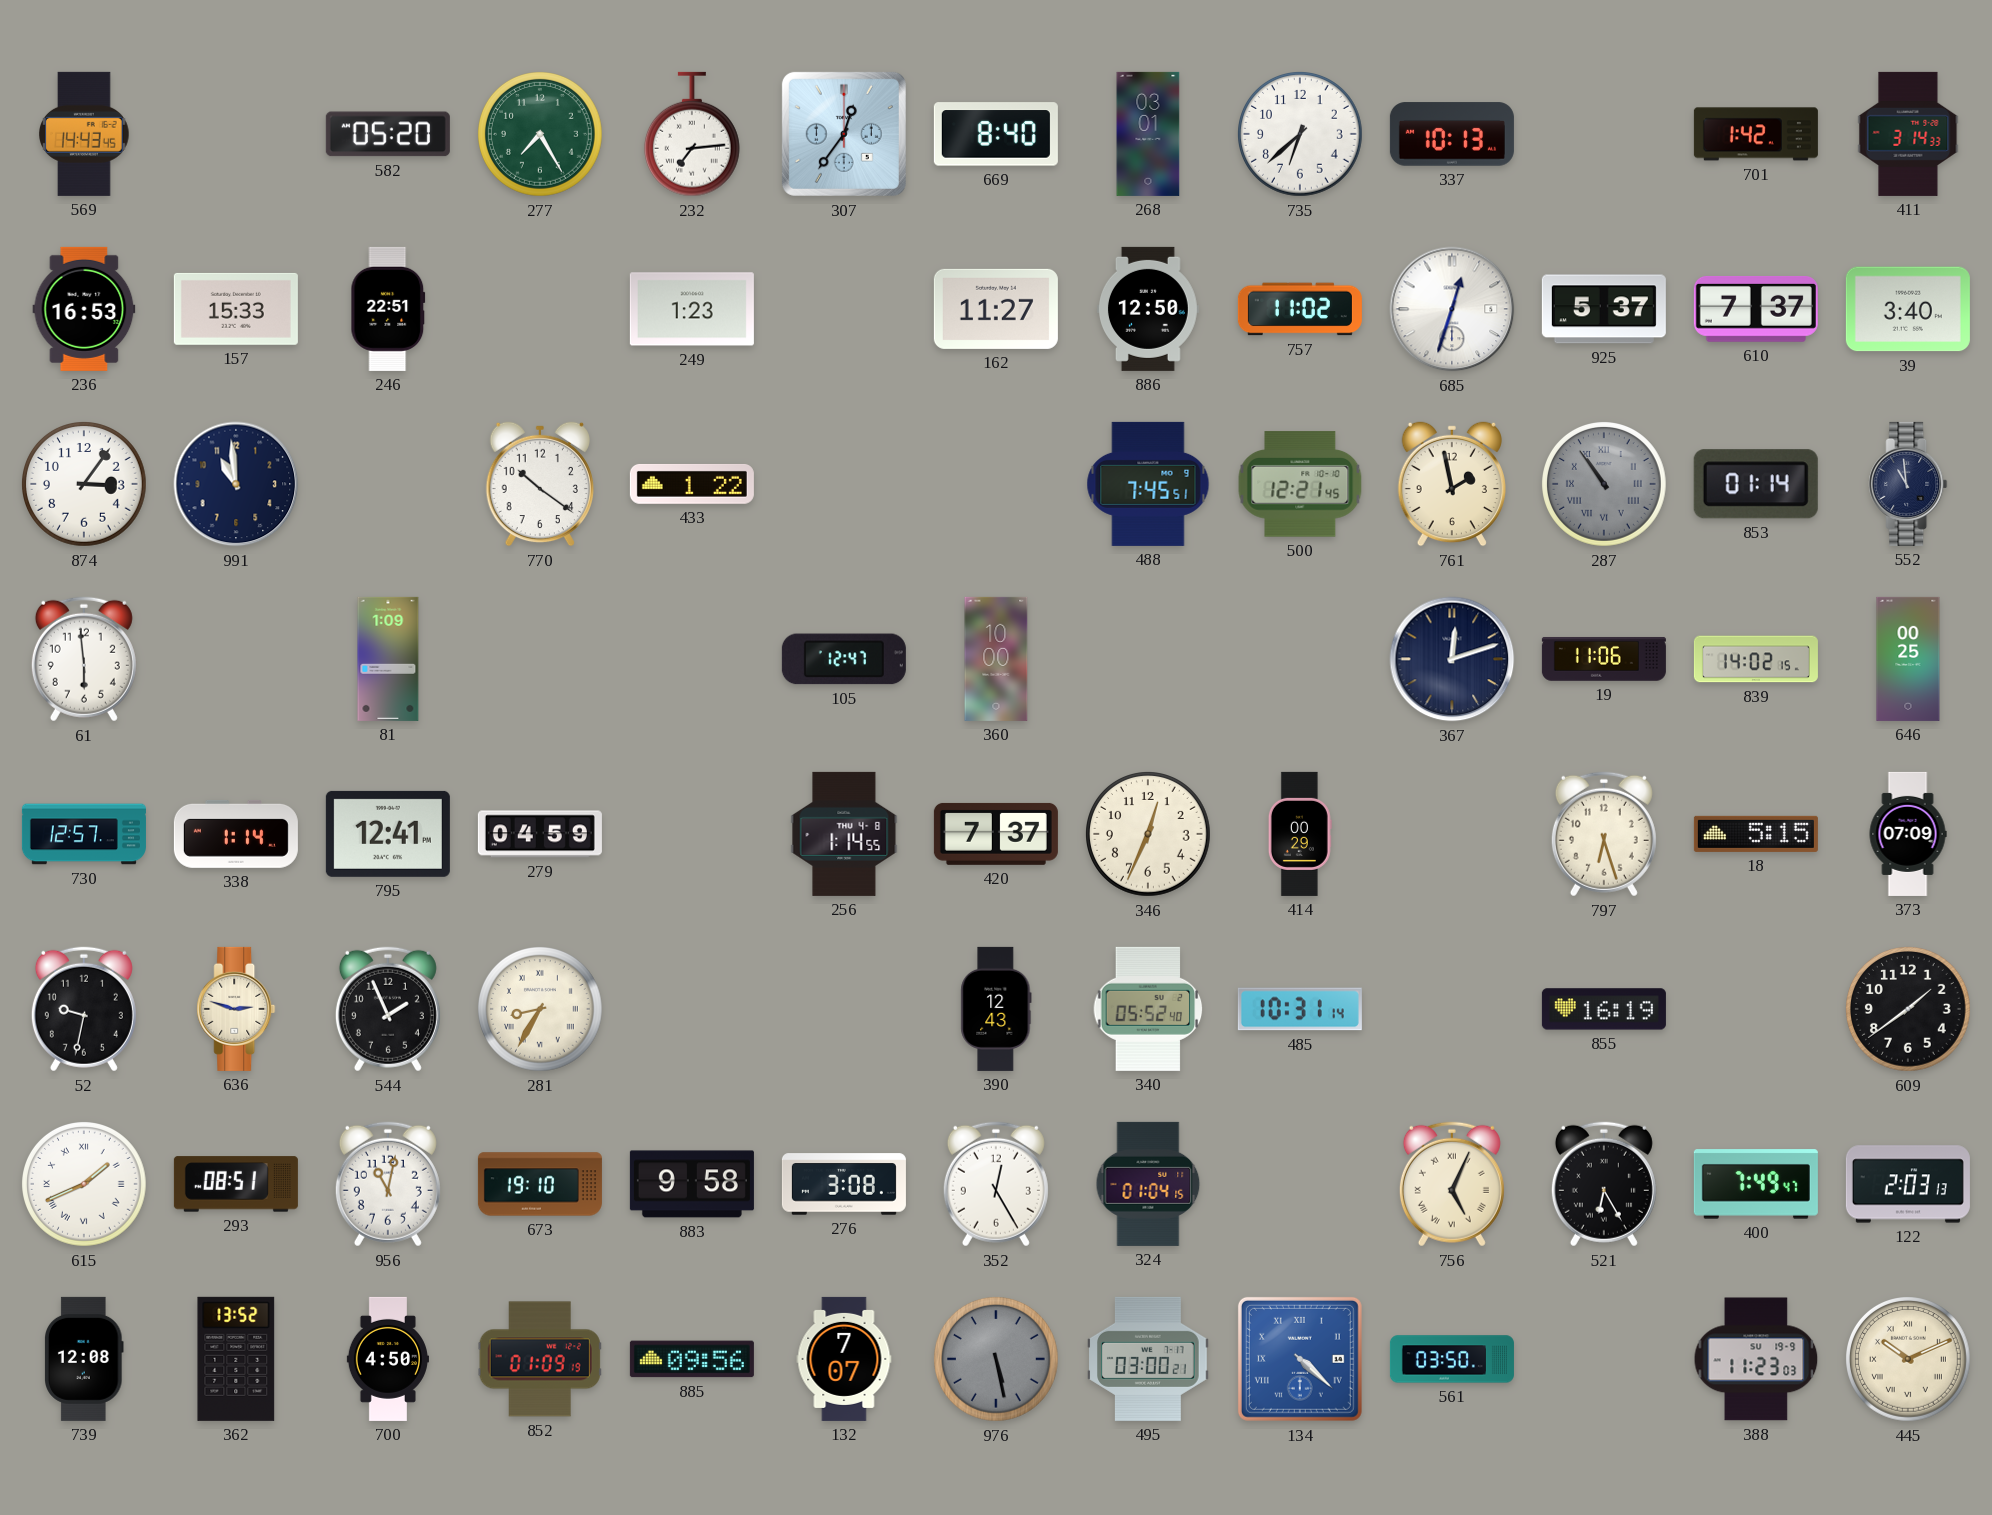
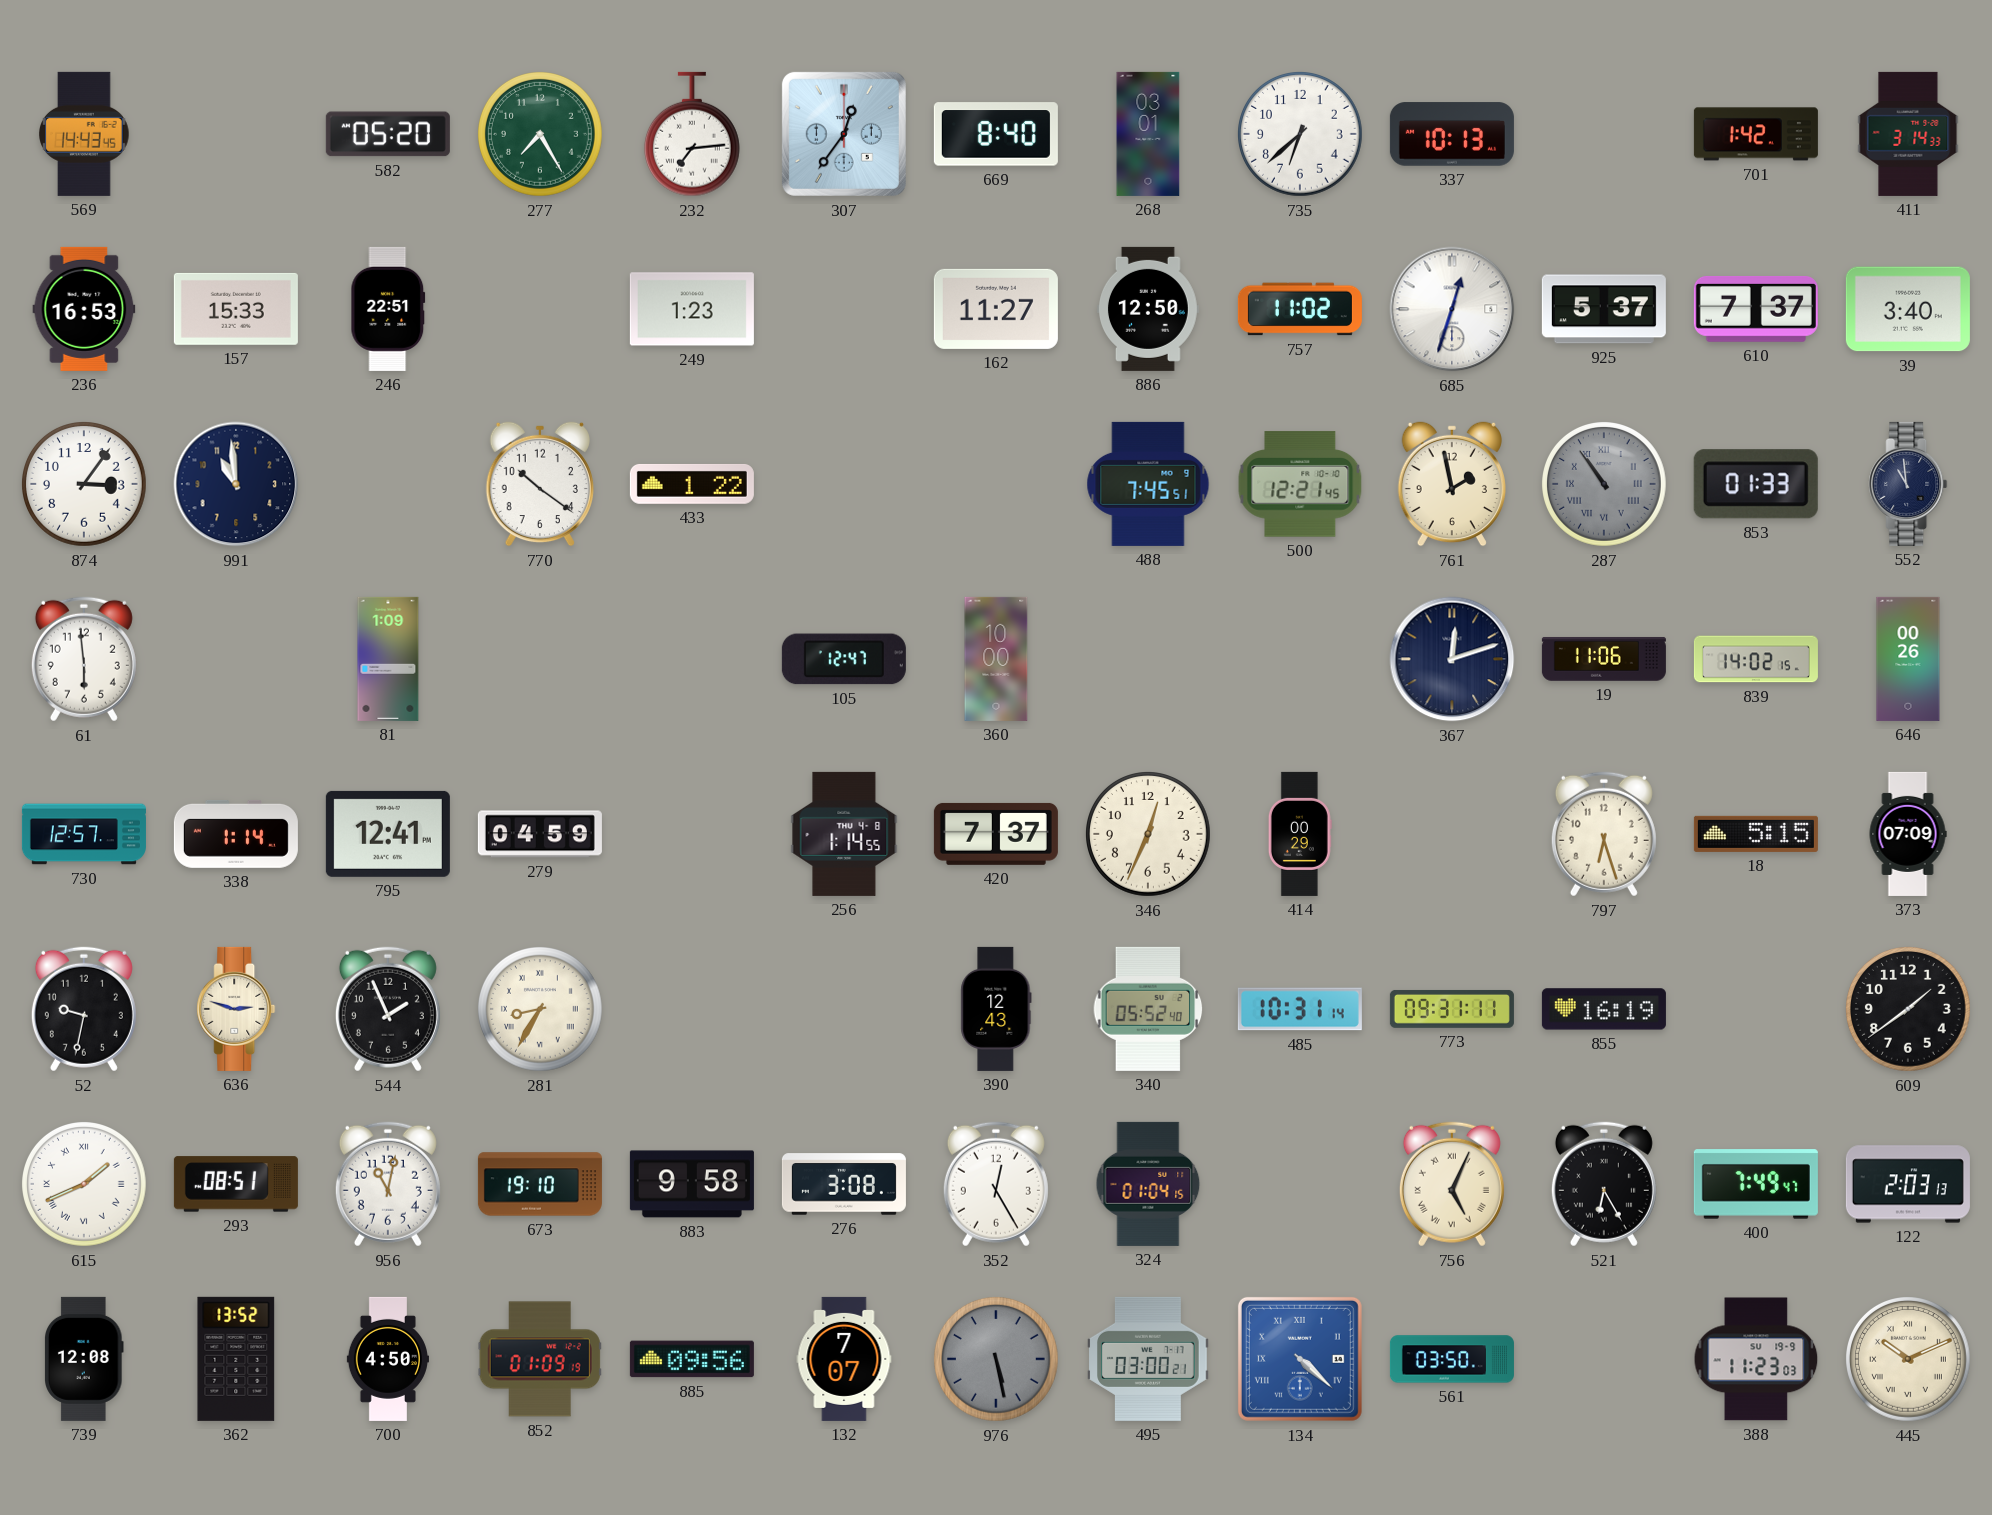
853: 01:14 -> 01:33 (1756, 484)
646: 00:25 -> 00:26 (1908, 659)
773: none -> 09:31 (1452, 1009)
